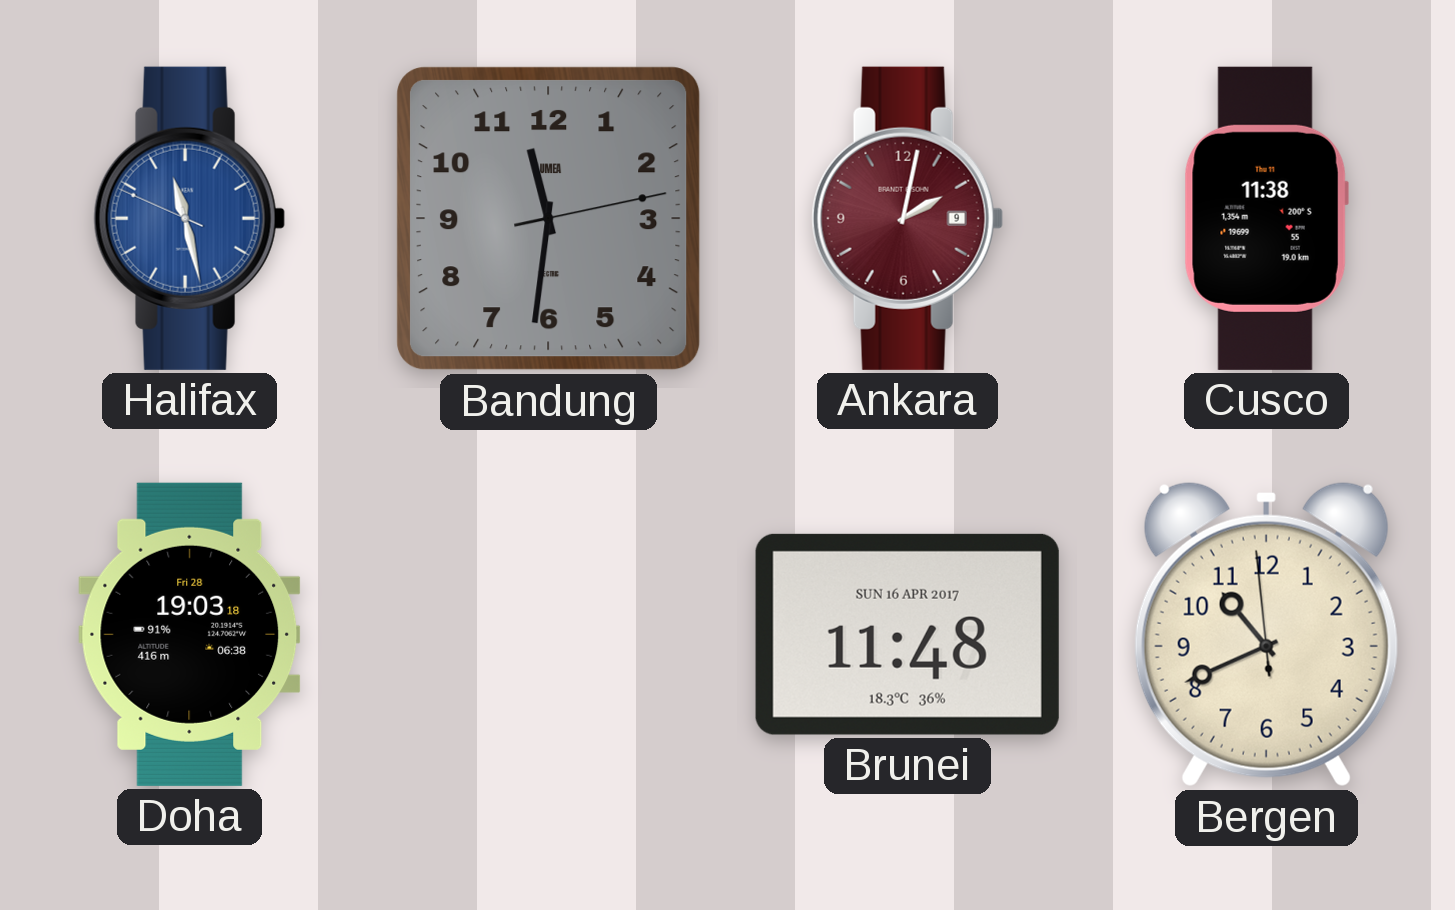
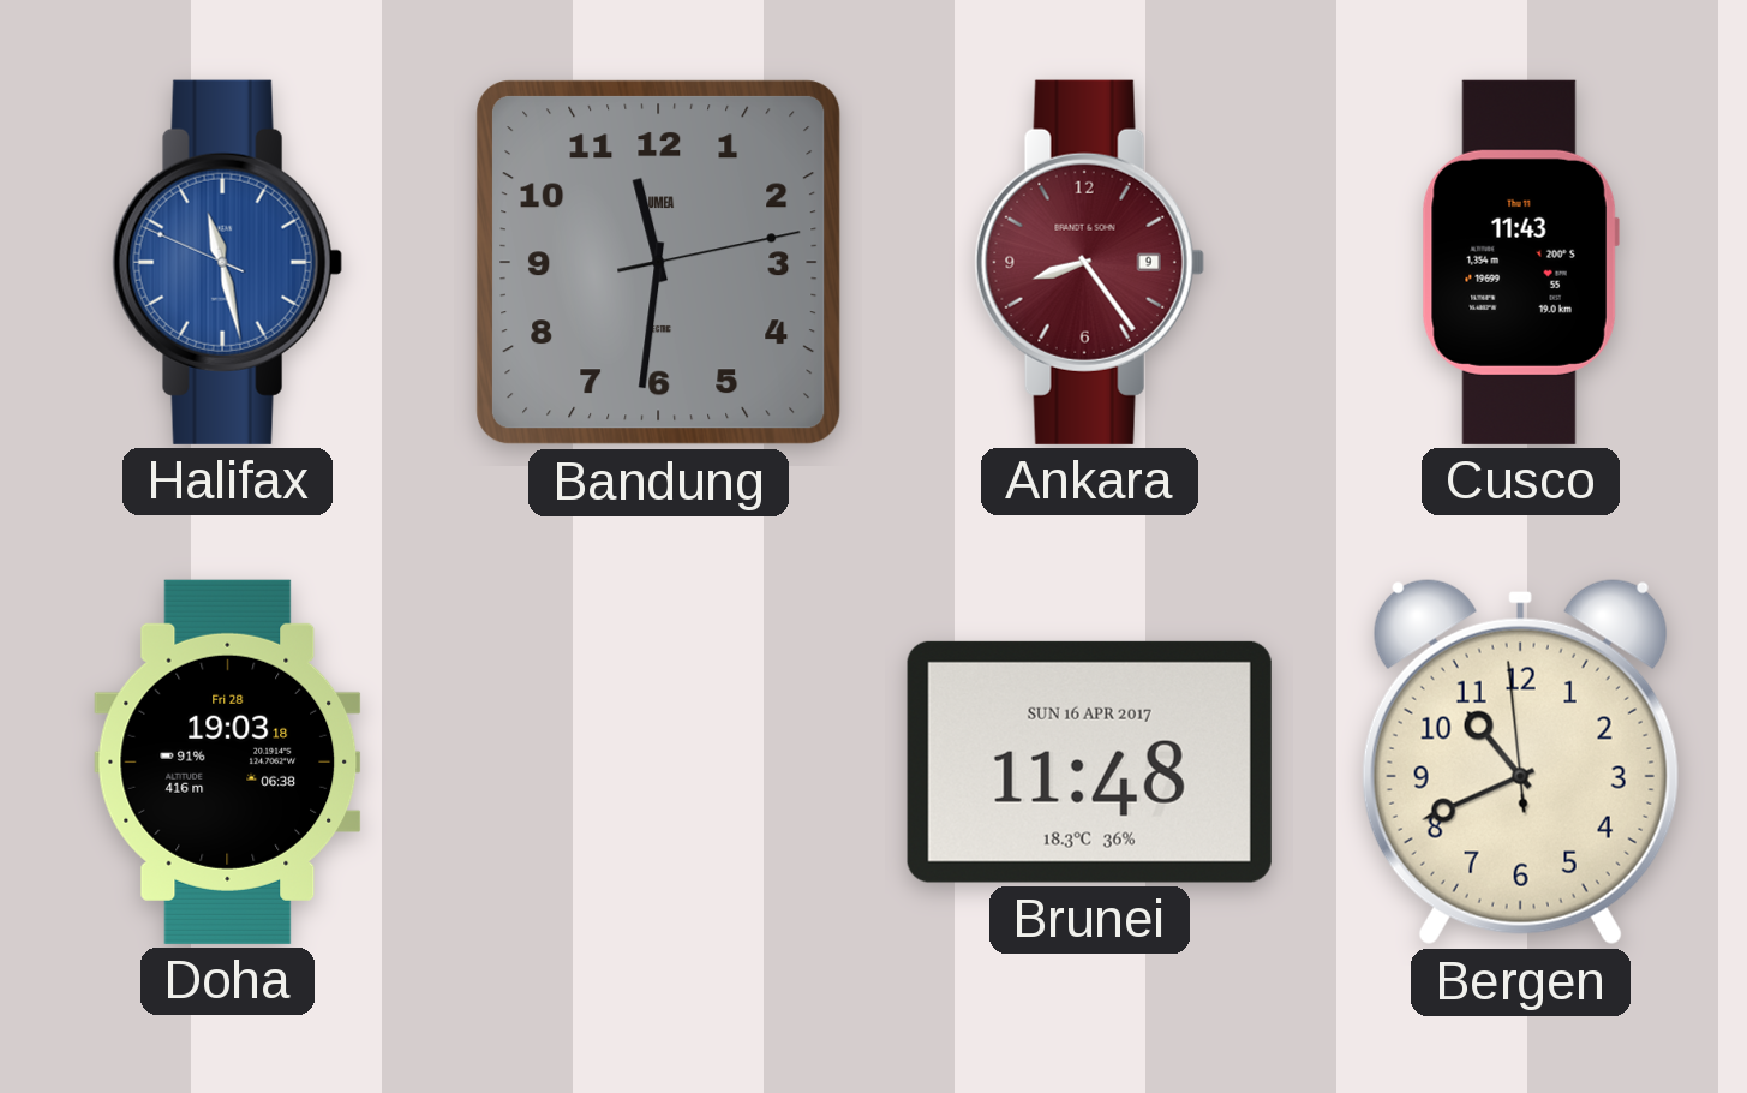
Ankara: 2:02 -> 8:24 (1089, 262)
Cusco: 11:38 -> 11:43 (1520, 262)
